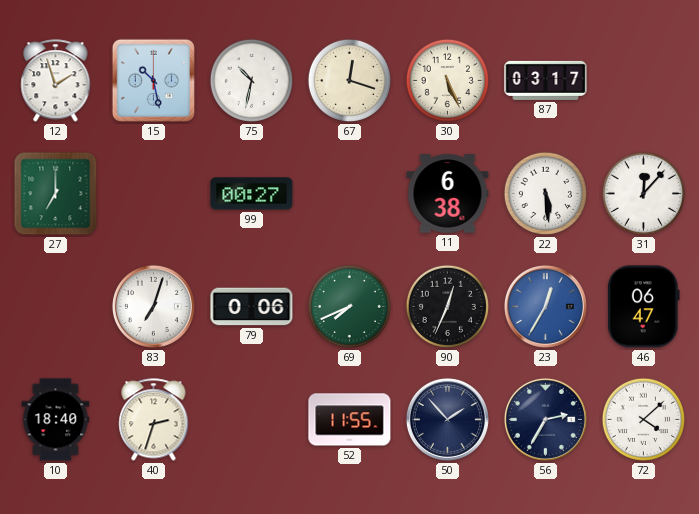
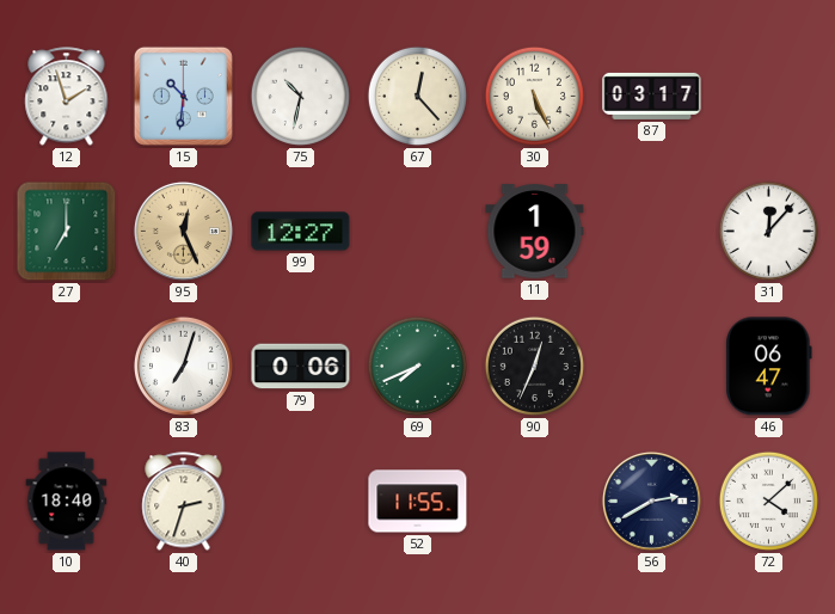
15: 10:28 -> 10:31 (183, 96)
67: 12:18 -> 12:23 (417, 96)
95: none -> 12:26 (183, 231)
99: 00:27 -> 12:27 (301, 232)
11: 6:38 -> 1:59 (535, 232)
22: 5:29 -> none (545, 193)
23: 12:35 -> none (545, 306)
50: 1:53 -> none (447, 419)
56: 2:35 -> 2:40 (651, 501)
